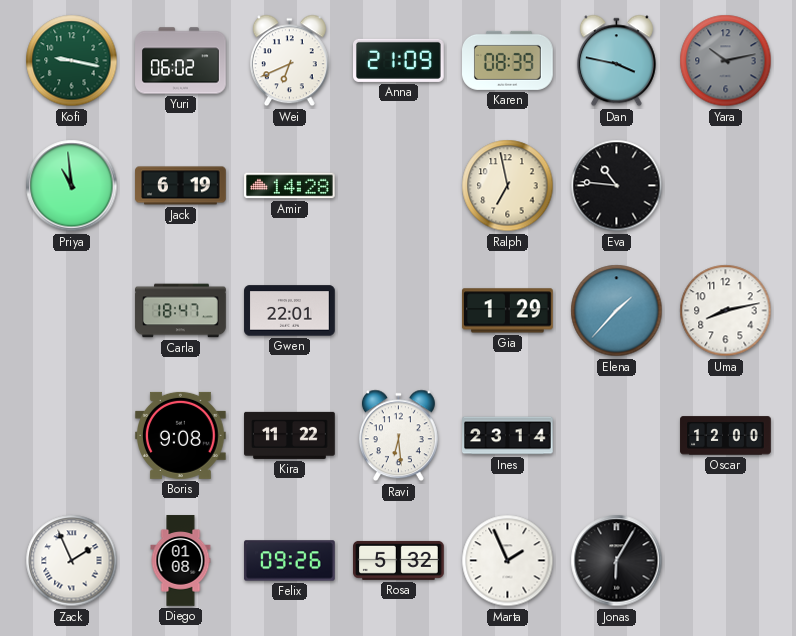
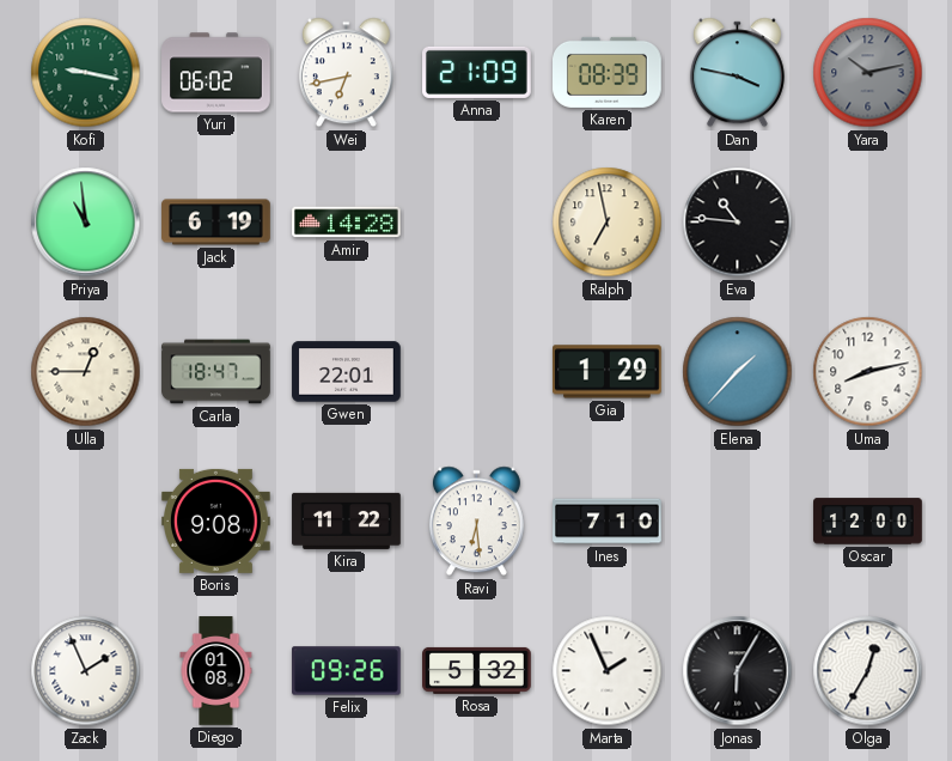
Wei: 6:41 -> 6:43 (346, 73)
Ulla: none -> 12:45 (86, 372)
Ines: 23:14 -> 7:10 (608, 522)
Olga: none -> 12:35 (868, 671)
